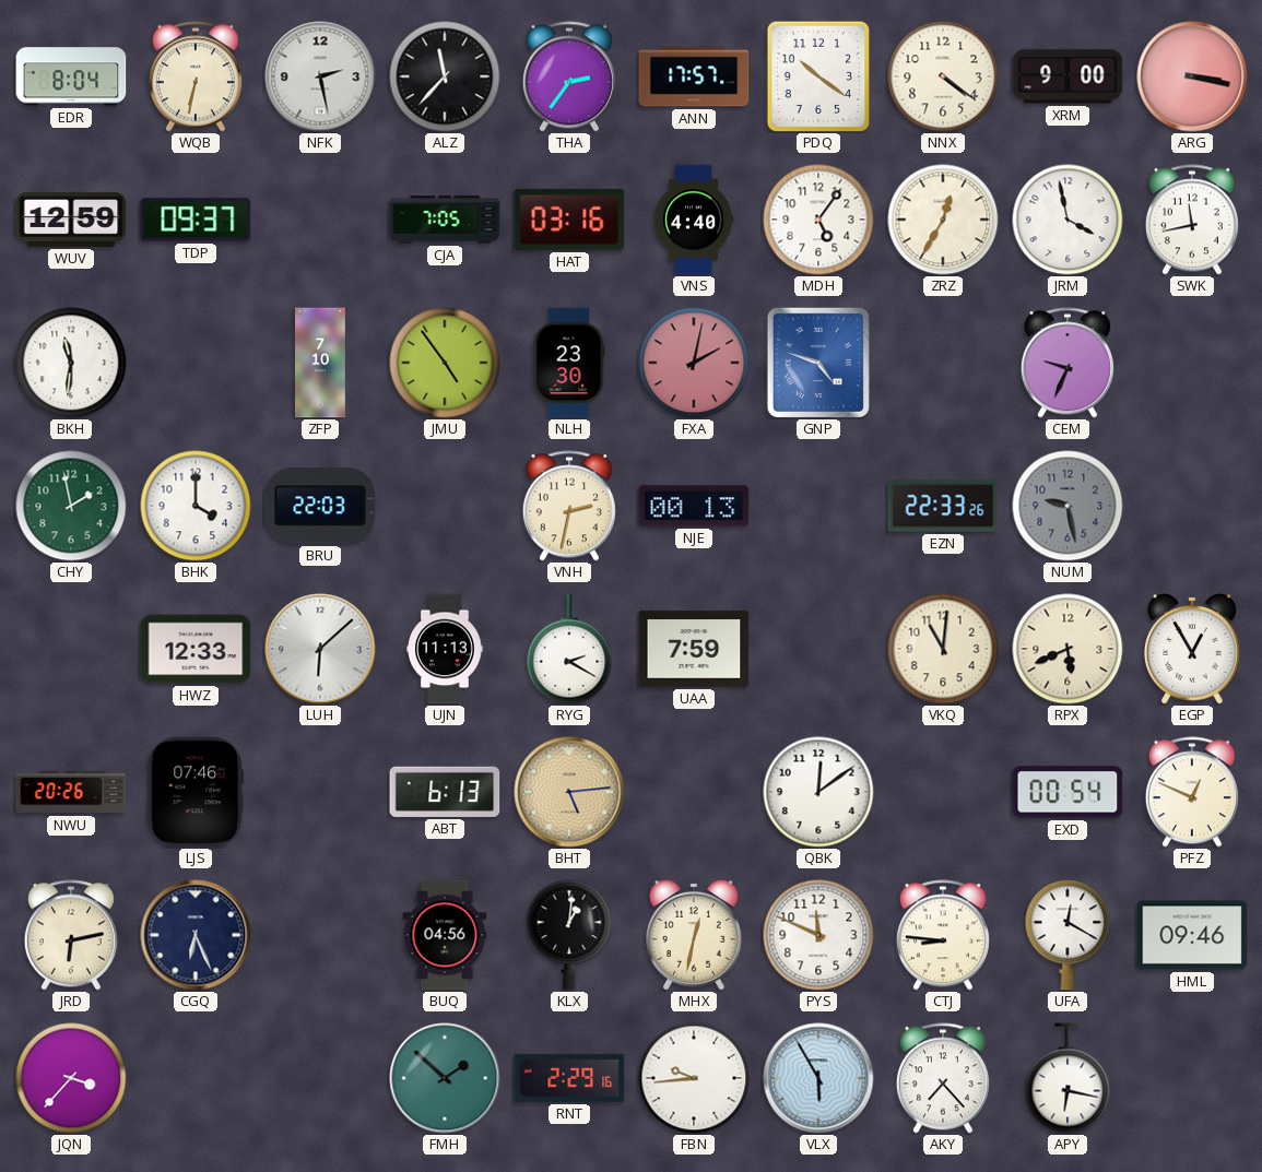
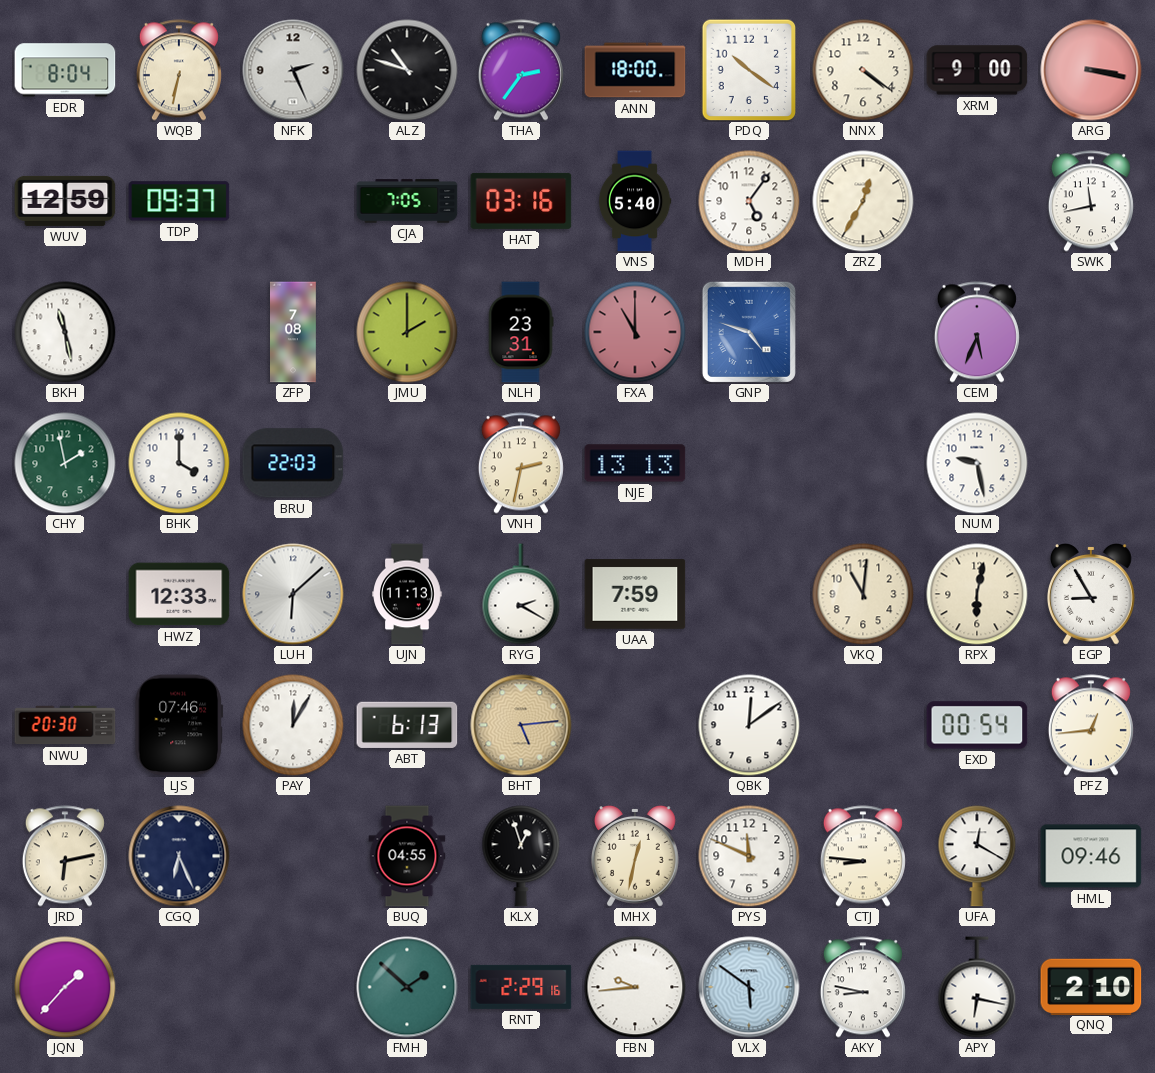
NFK: 2:28 -> 2:26 (293, 70)
ALZ: 11:37 -> 10:48 (407, 70)
ANN: 17:57 -> 18:00 (635, 70)
VNS: 4:40 -> 5:40 (635, 201)
JRM: 3:58 -> none (1068, 220)
BKH: 11:31 -> 11:28 (65, 332)
ZFP: 7:10 -> 7:08 (294, 332)
JMU: 4:54 -> 2:00 (407, 332)
NLH: 23:30 -> 23:31 (521, 332)
FXA: 2:02 -> 11:00 (635, 332)
CEM: 9:34 -> 5:34 (977, 332)
NJE: 00:13 -> 13:13 (635, 463)
EZN: 22:33 -> none (943, 506)
NUM dial: grey -> white (977, 463)
RPX: 5:41 -> 6:02 (977, 594)
EGP: 12:55 -> 8:55 (1091, 595)
NWU: 20:26 -> 20:30 (65, 725)
PAY: none -> 12:05 (293, 725)
PFZ: 12:49 -> 12:44 (1091, 725)
BUQ: 04:56 -> 04:55 (407, 856)
KLX: 1:01 -> 12:57 (521, 856)
JQN: 3:37 -> 1:37 (65, 987)
VLX: 5:55 -> 5:51 (749, 987)
AKY: 7:23 -> 8:47 (863, 987)
QNQ: none -> 2:10 (1091, 986)
